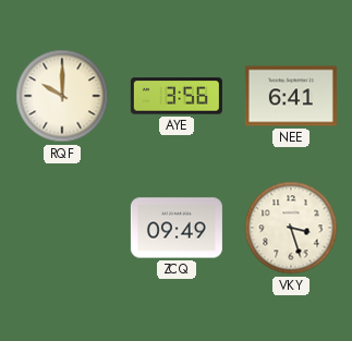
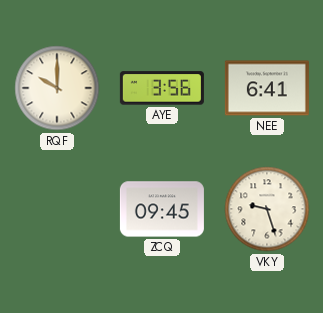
ZCQ: 09:49 -> 09:45 (162, 209)
VKY: 3:27 -> 9:27 (267, 209)
